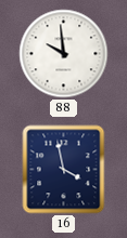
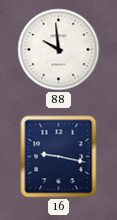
16: 3:58 -> 9:17 (59, 157)
